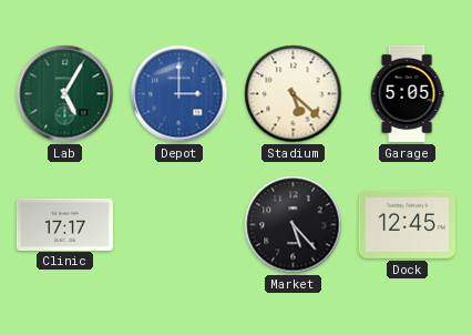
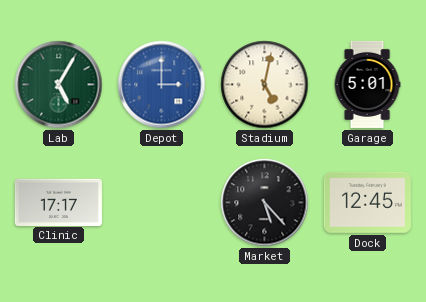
Stadium: 5:22 -> 5:02 (265, 85)
Garage: 5:05 -> 5:01 (367, 84)
